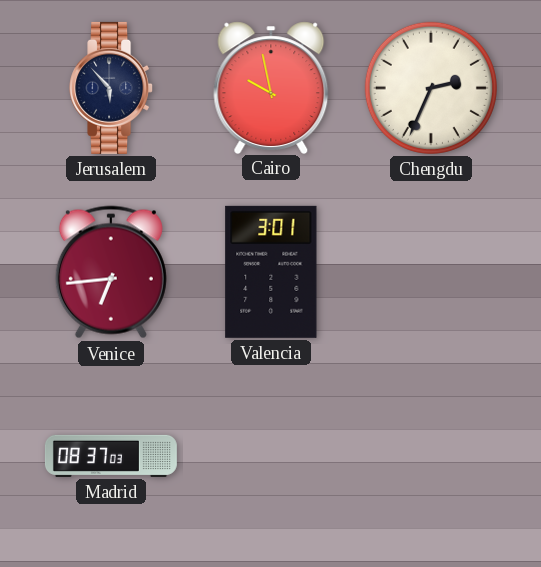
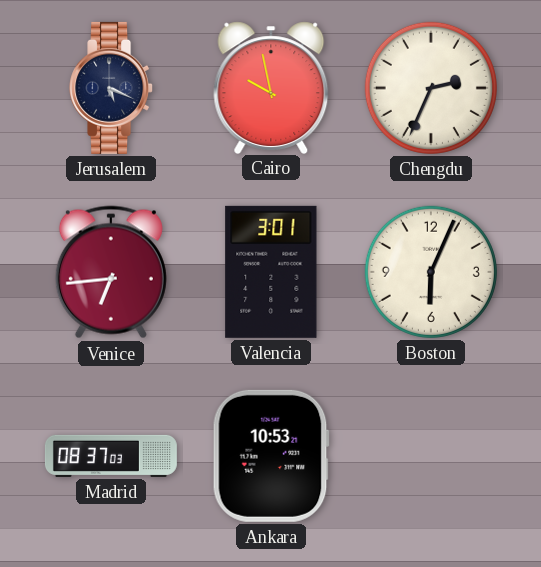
Jerusalem: 5:53 -> 5:19 (112, 88)
Boston: none -> 6:04 (431, 272)
Ankara: none -> 10:53 (271, 456)
